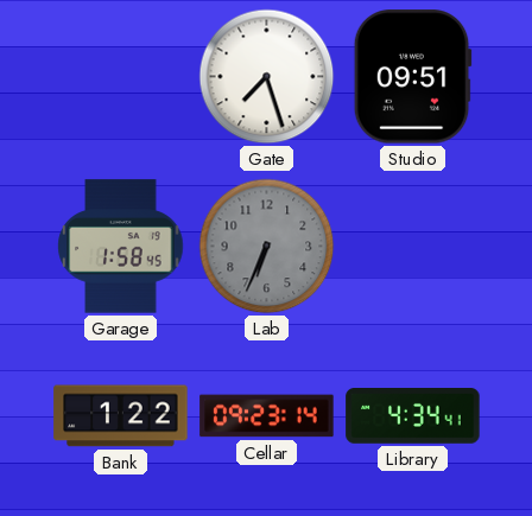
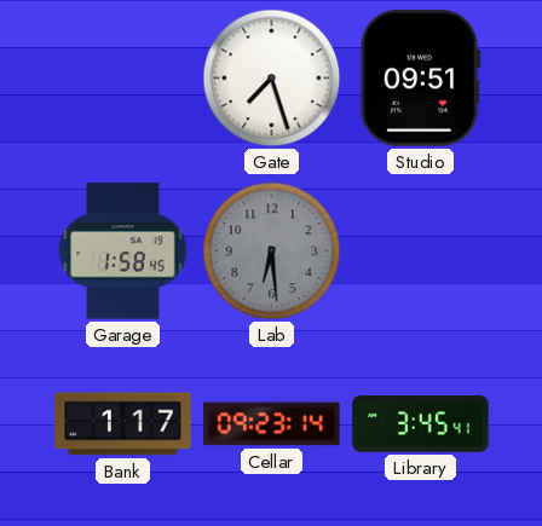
Lab: 6:34 -> 6:29 (272, 252)
Bank: 1:22 -> 1:17 (123, 424)
Library: 4:34 -> 3:45 (421, 424)
